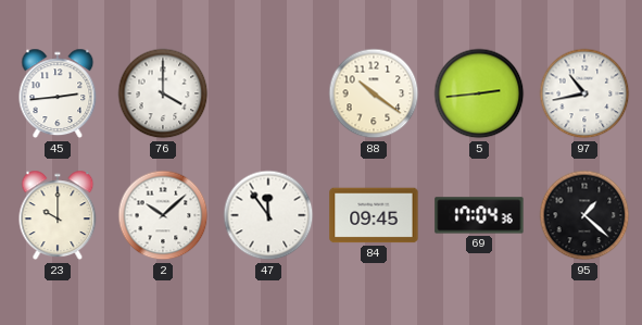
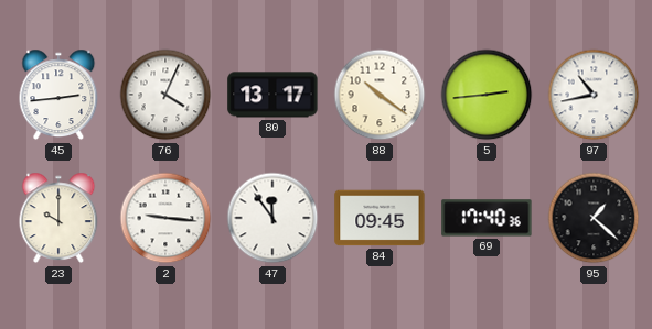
76: 4:00 -> 4:04 (165, 95)
80: none -> 13:17 (272, 95)
2: 10:08 -> 9:16 (165, 218)
69: 17:04 -> 17:40 (487, 218)
